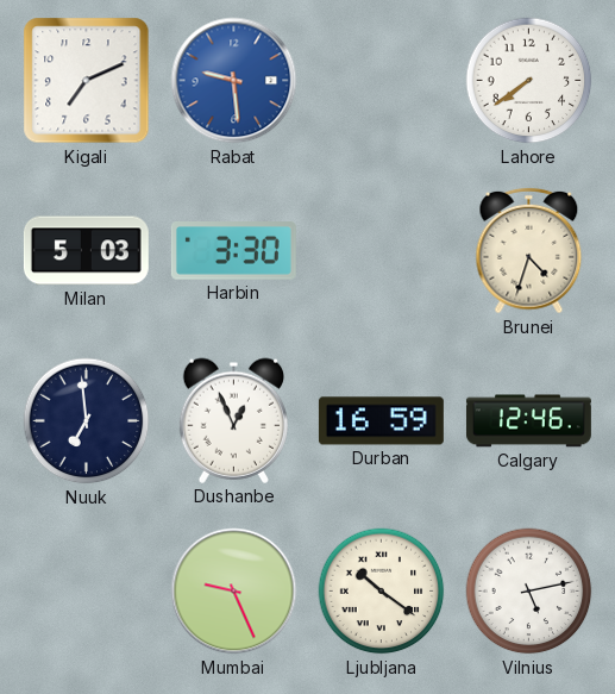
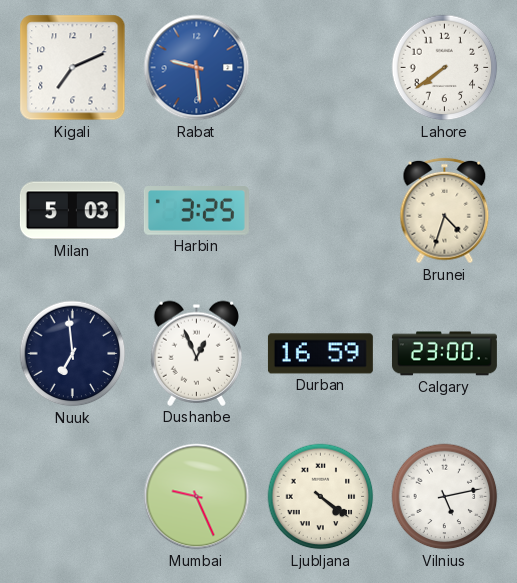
Harbin: 3:30 -> 3:25 (196, 211)
Calgary: 12:46 -> 23:00 (444, 354)
Ljubljana: 10:21 -> 4:21 (321, 497)
